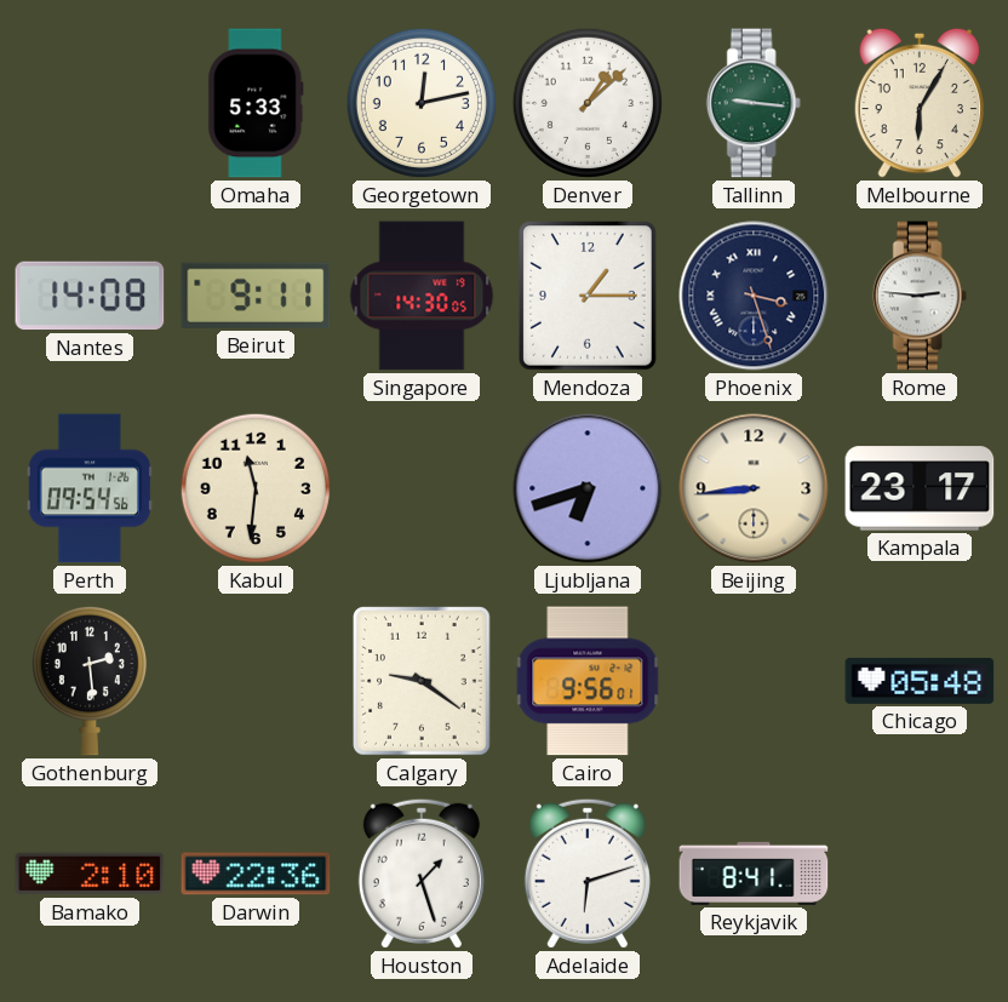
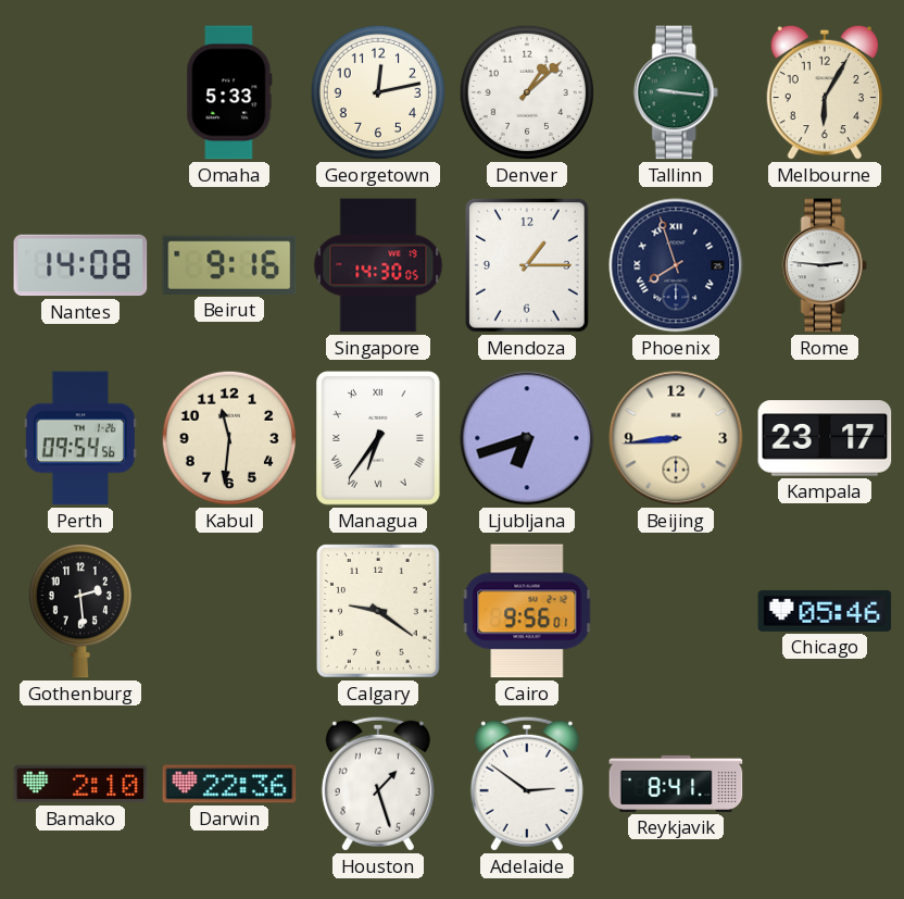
Beirut: 9:11 -> 9:16 (229, 265)
Phoenix: 3:27 -> 7:57 (676, 265)
Managua: none -> 6:36 (379, 438)
Chicago: 05:48 -> 05:46 (825, 611)
Adelaide: 6:12 -> 2:51 (527, 784)
